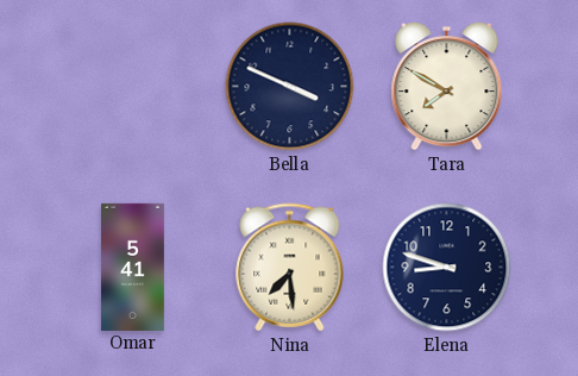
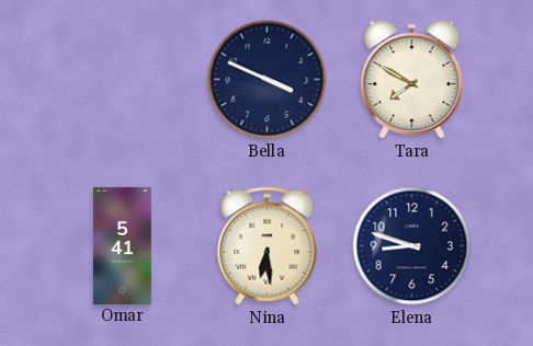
Nina: 7:29 -> 6:29 (268, 246)
